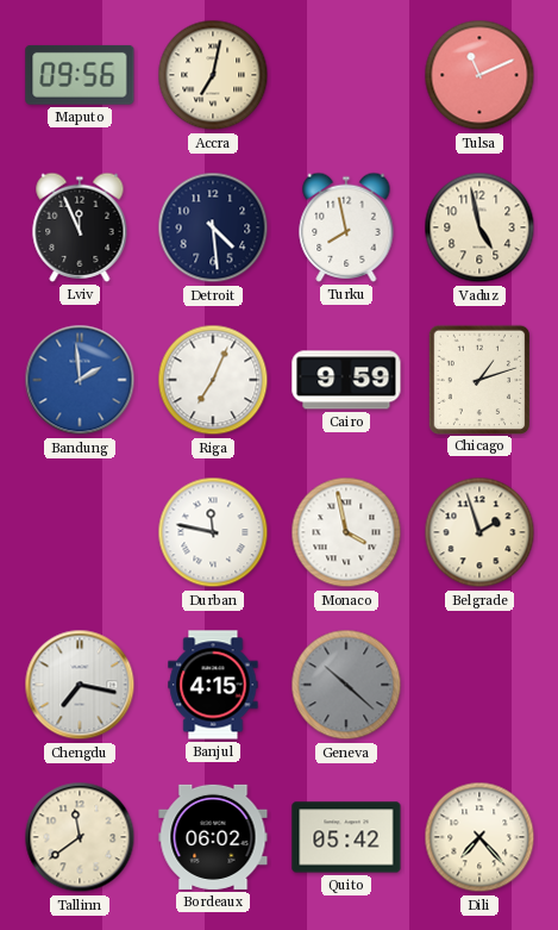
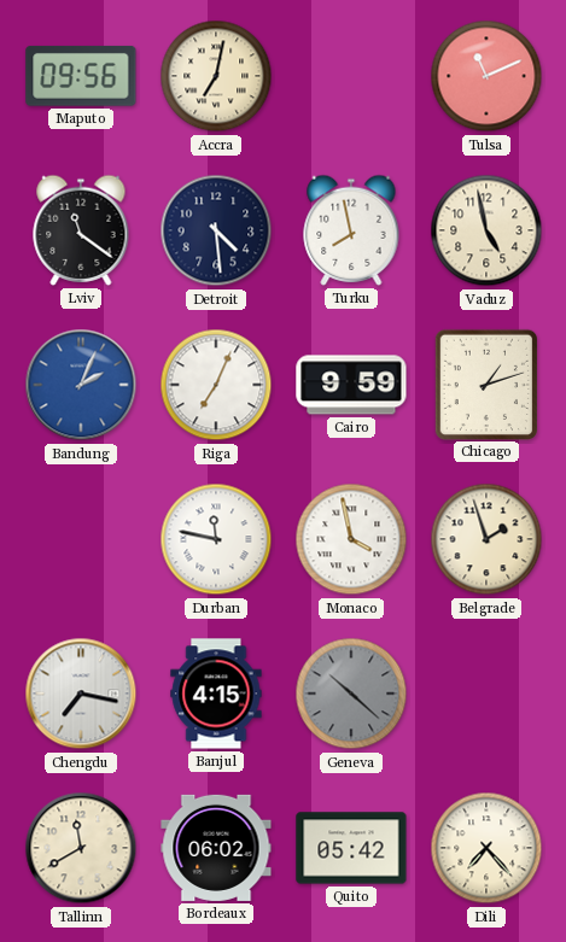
Lviv: 11:56 -> 11:21 (81, 230)
Bandung: 1:59 -> 2:04 (81, 385)
Tallinn: 11:39 -> 11:40 (81, 848)
